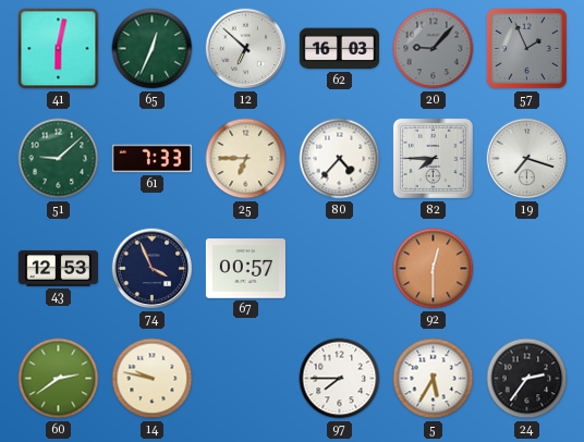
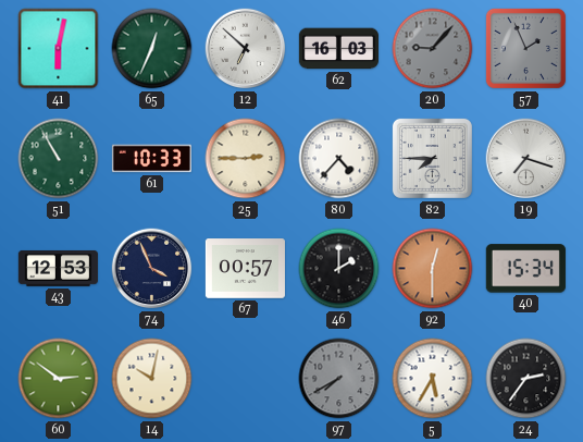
51: 9:08 -> 10:55 (59, 159)
61: 7:33 -> 10:33 (151, 159)
25: 6:45 -> 2:45 (246, 159)
46: none -> 2:00 (339, 269)
40: none -> 15:34 (525, 269)
60: 2:39 -> 2:51 (59, 379)
14: 9:47 -> 10:02 (152, 379)
97: 7:45 -> 7:40 (339, 379)
97 dial: white -> grey (339, 379)
